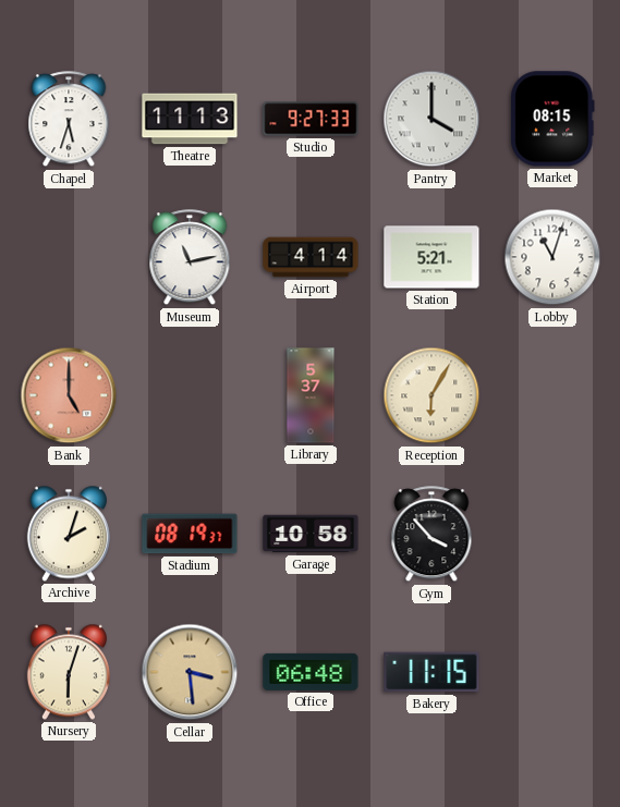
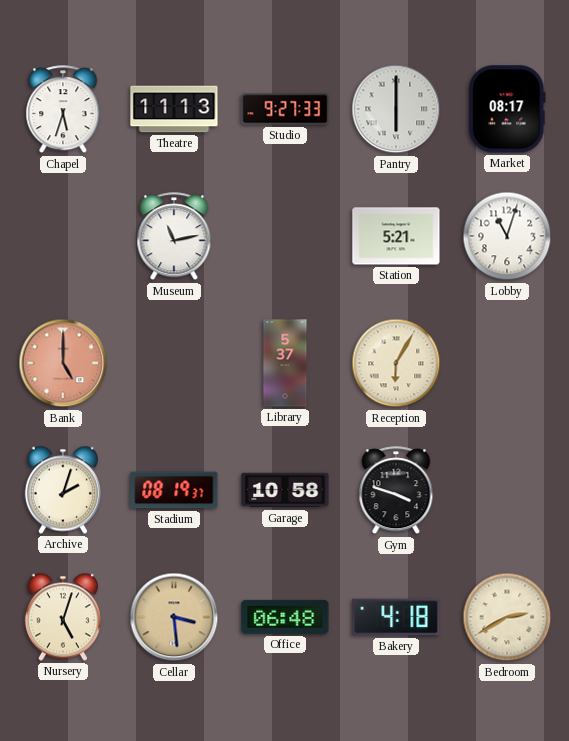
Pantry: 4:00 -> 6:00 (396, 109)
Market: 08:15 -> 08:17 (507, 109)
Airport: 4:14 -> none (311, 257)
Gym: 3:53 -> 3:48 (396, 491)
Nursery: 6:03 -> 5:03 (63, 617)
Bakery: 11:15 -> 4:18 (396, 617)
Bedroom: none -> 2:40 (507, 617)
